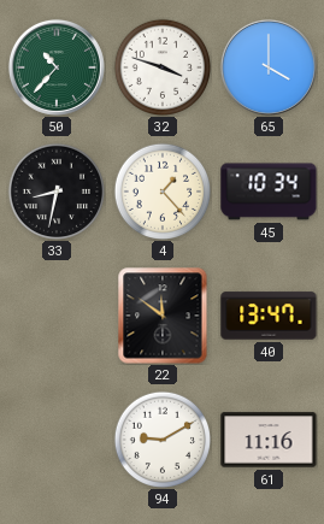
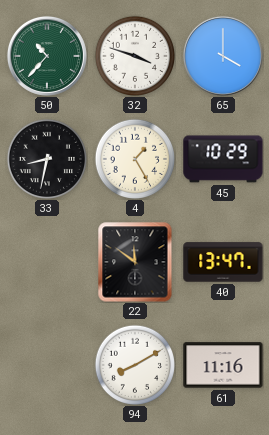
4: 1:23 -> 1:25 (134, 158)
45: 10:34 -> 10:29 (223, 159)
94: 9:10 -> 8:10 (134, 364)
